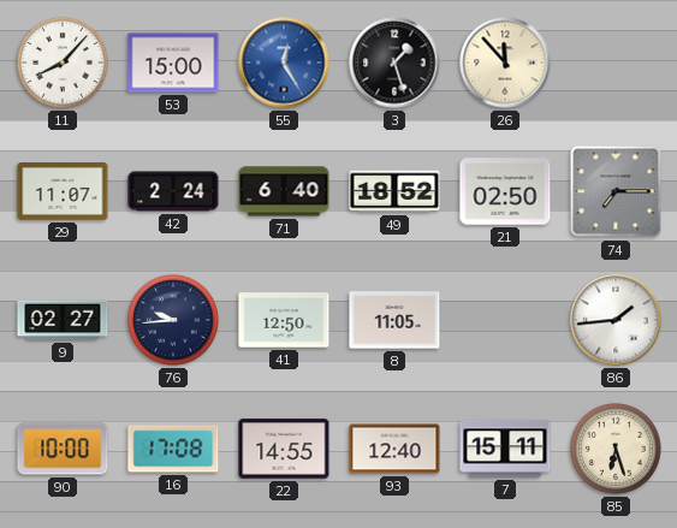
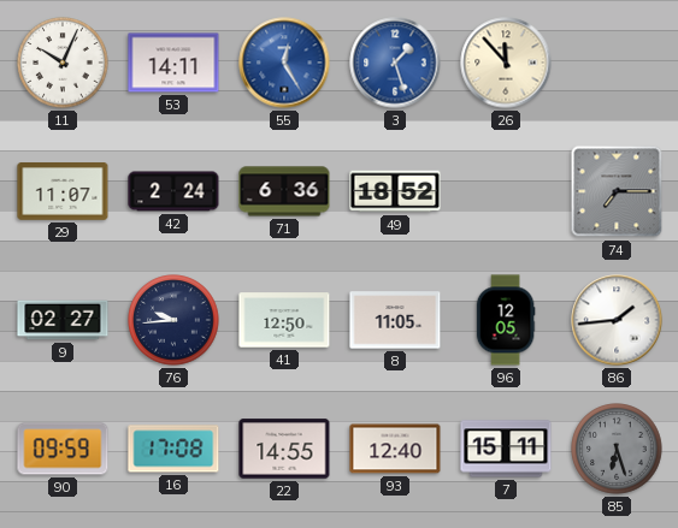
11: 8:07 -> 10:04 (63, 63)
53: 15:00 -> 14:11 (173, 63)
3 dial: black -> blue (395, 63)
71: 6:40 -> 6:36 (284, 191)
21: 02:50 -> none (505, 191)
96: none -> 12:05 (506, 320)
90: 10:00 -> 09:59 (63, 449)
85 dial: cream -> grey (617, 449)
